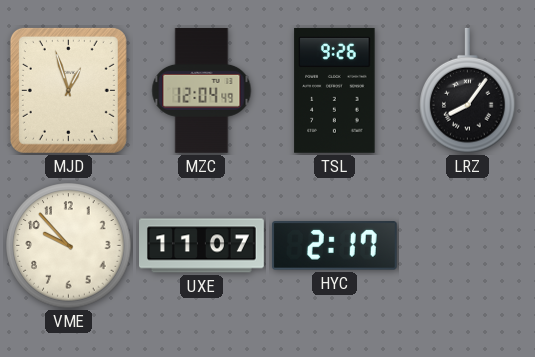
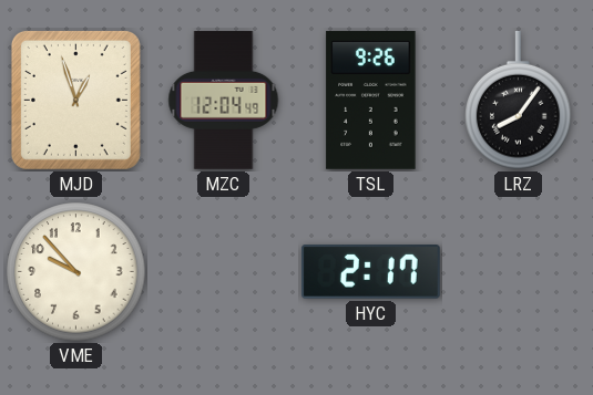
UXE: 11:07 -> none (202, 246)
